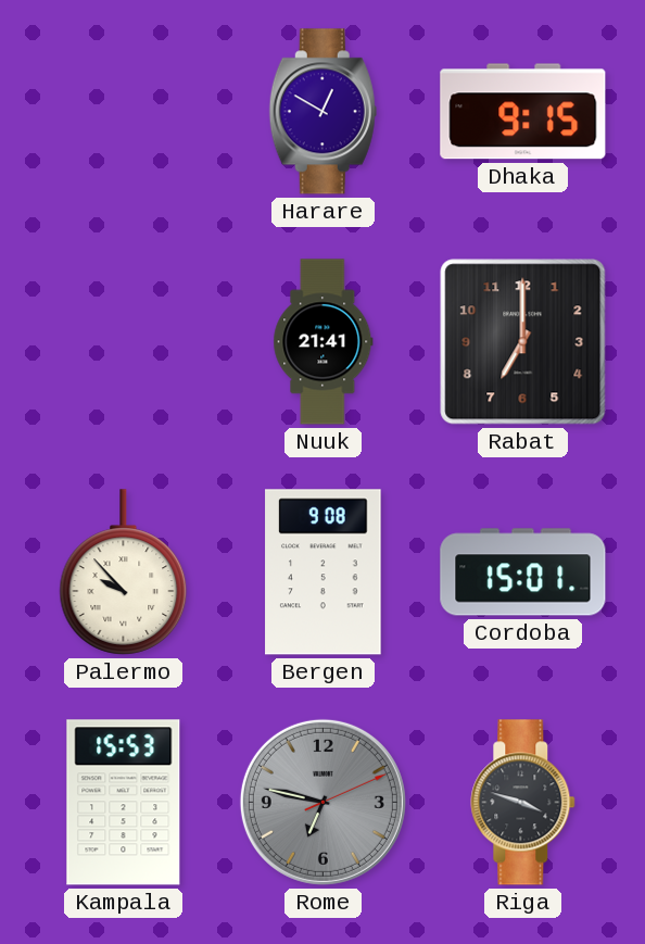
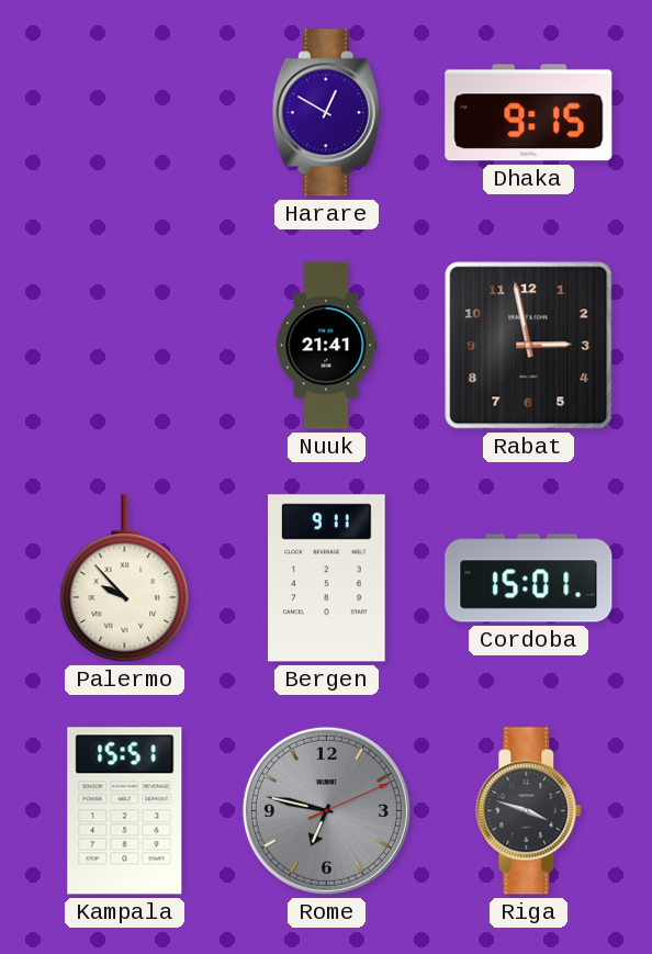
Rabat: 7:00 -> 2:58 (529, 346)
Bergen: 9:08 -> 9:11 (327, 579)
Kampala: 15:53 -> 15:51 (125, 811)
